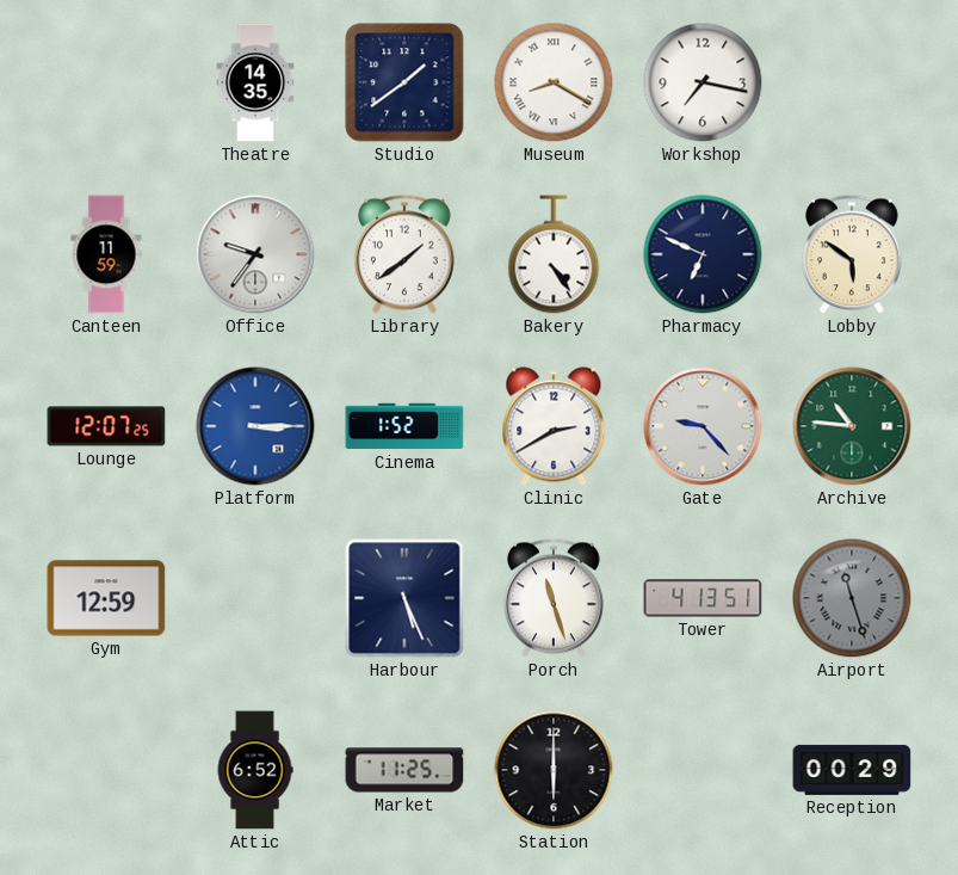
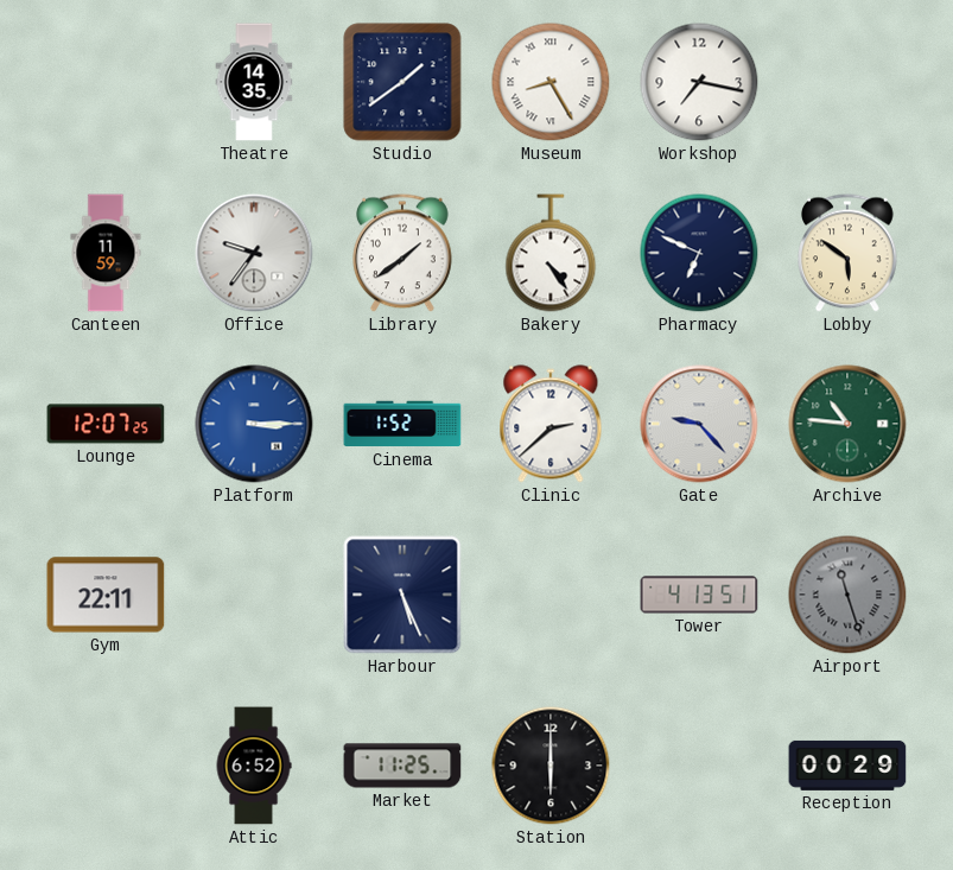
Museum: 8:20 -> 8:25 (551, 82)
Clinic: 2:40 -> 2:38 (551, 424)
Gym: 12:59 -> 22:11 (106, 595)
Porch: 11:27 -> none (555, 598)
